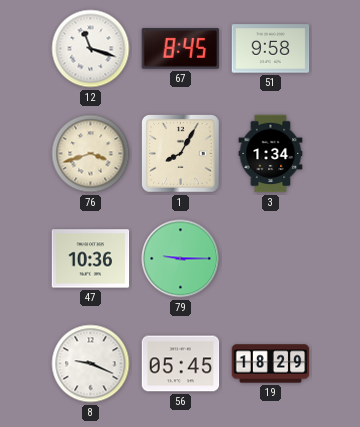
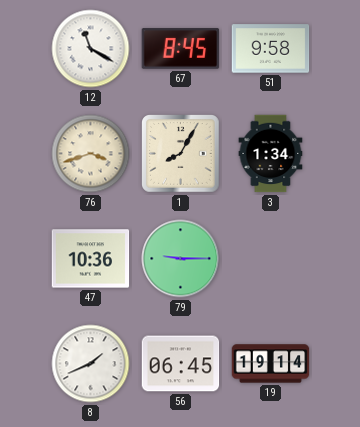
12: 11:18 -> 11:20 (91, 49)
8: 9:19 -> 1:41 (91, 364)
56: 05:45 -> 06:45 (181, 364)
19: 18:29 -> 19:14 (271, 364)
